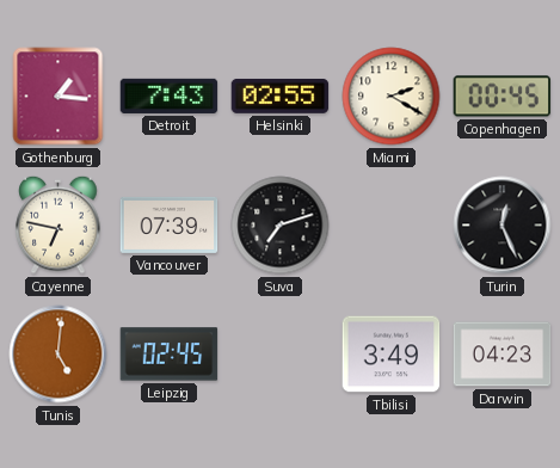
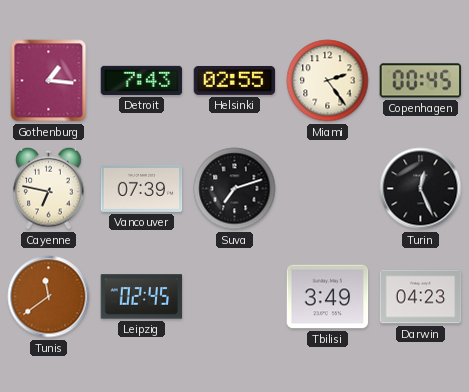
Miami: 2:20 -> 2:24 (328, 81)
Tunis: 5:01 -> 11:39 (49, 297)
